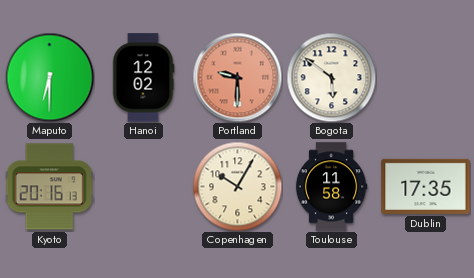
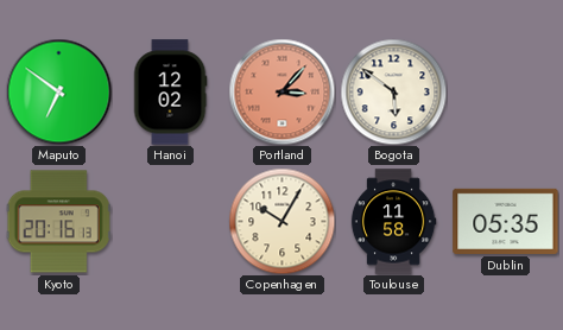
Maputo: 6:30 -> 6:51 (58, 91)
Portland: 9:30 -> 3:07 (281, 91)
Dublin: 17:35 -> 05:35 (506, 221)
